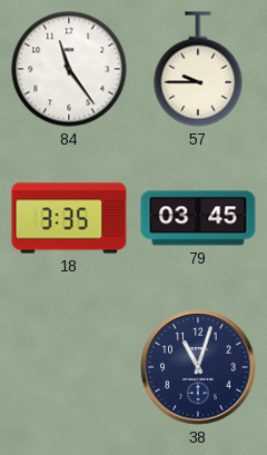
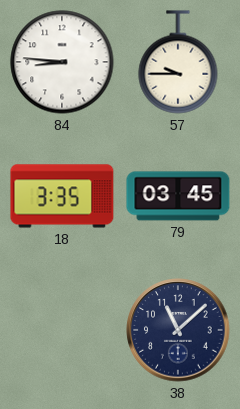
84: 11:24 -> 8:46 (62, 62)
38: 11:03 -> 11:08 (178, 330)
